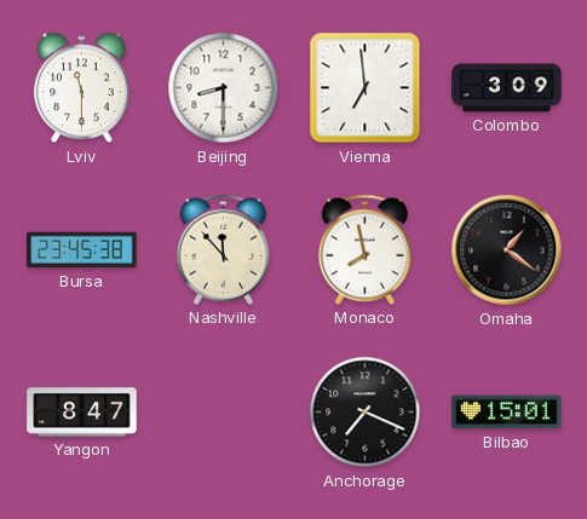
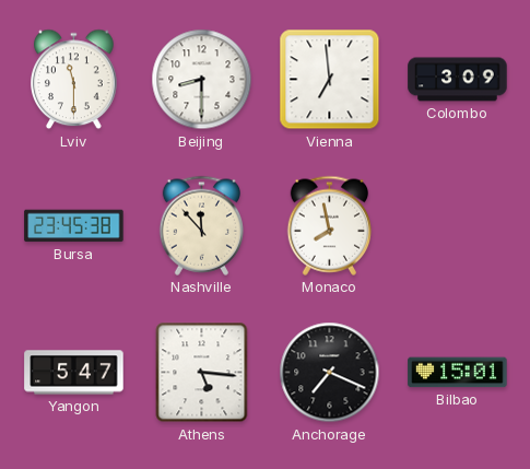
Omaha: 1:21 -> none (507, 250)
Yangon: 8:47 -> 5:47 (74, 373)
Athens: none -> 5:16 (202, 373)
